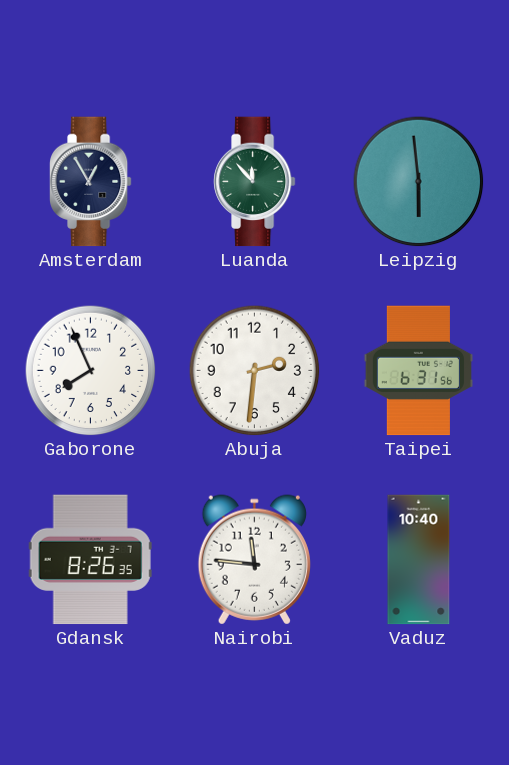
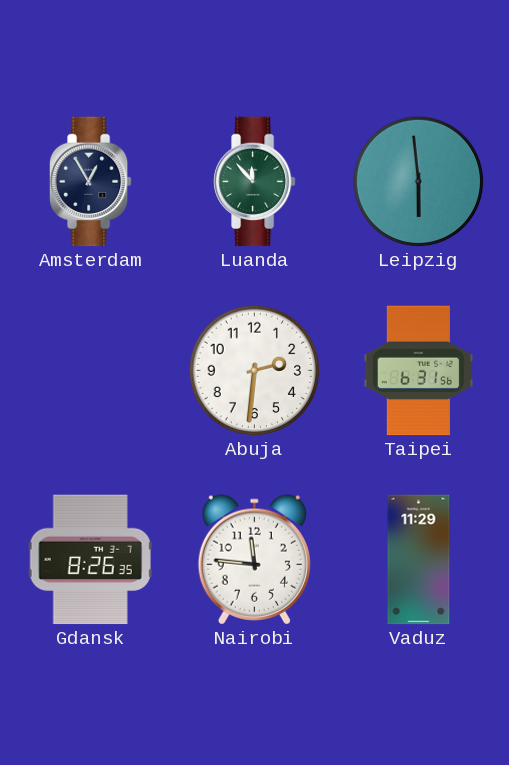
Gaborone: 7:56 -> none (91, 371)
Vaduz: 10:40 -> 11:29 (419, 560)
